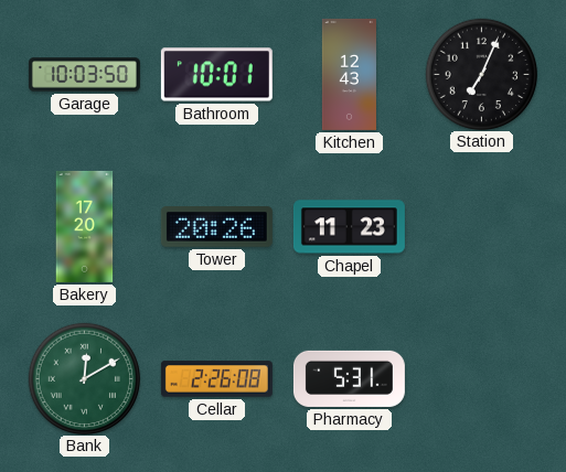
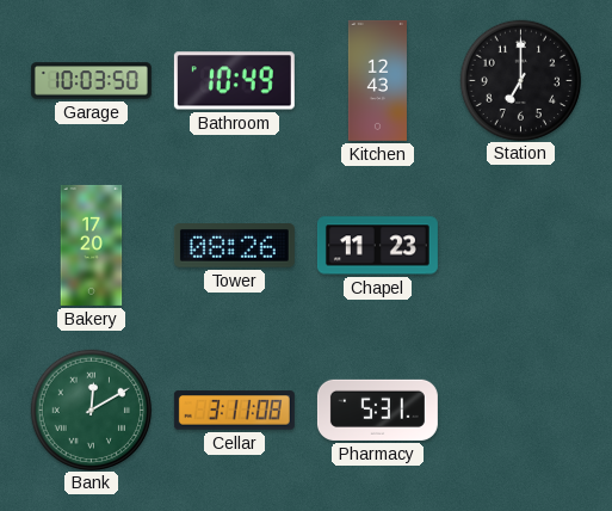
Bathroom: 10:01 -> 10:49 (234, 81)
Station: 7:04 -> 7:00 (520, 80)
Tower: 20:26 -> 08:26 (234, 246)
Cellar: 2:26 -> 3:11 (234, 411)
